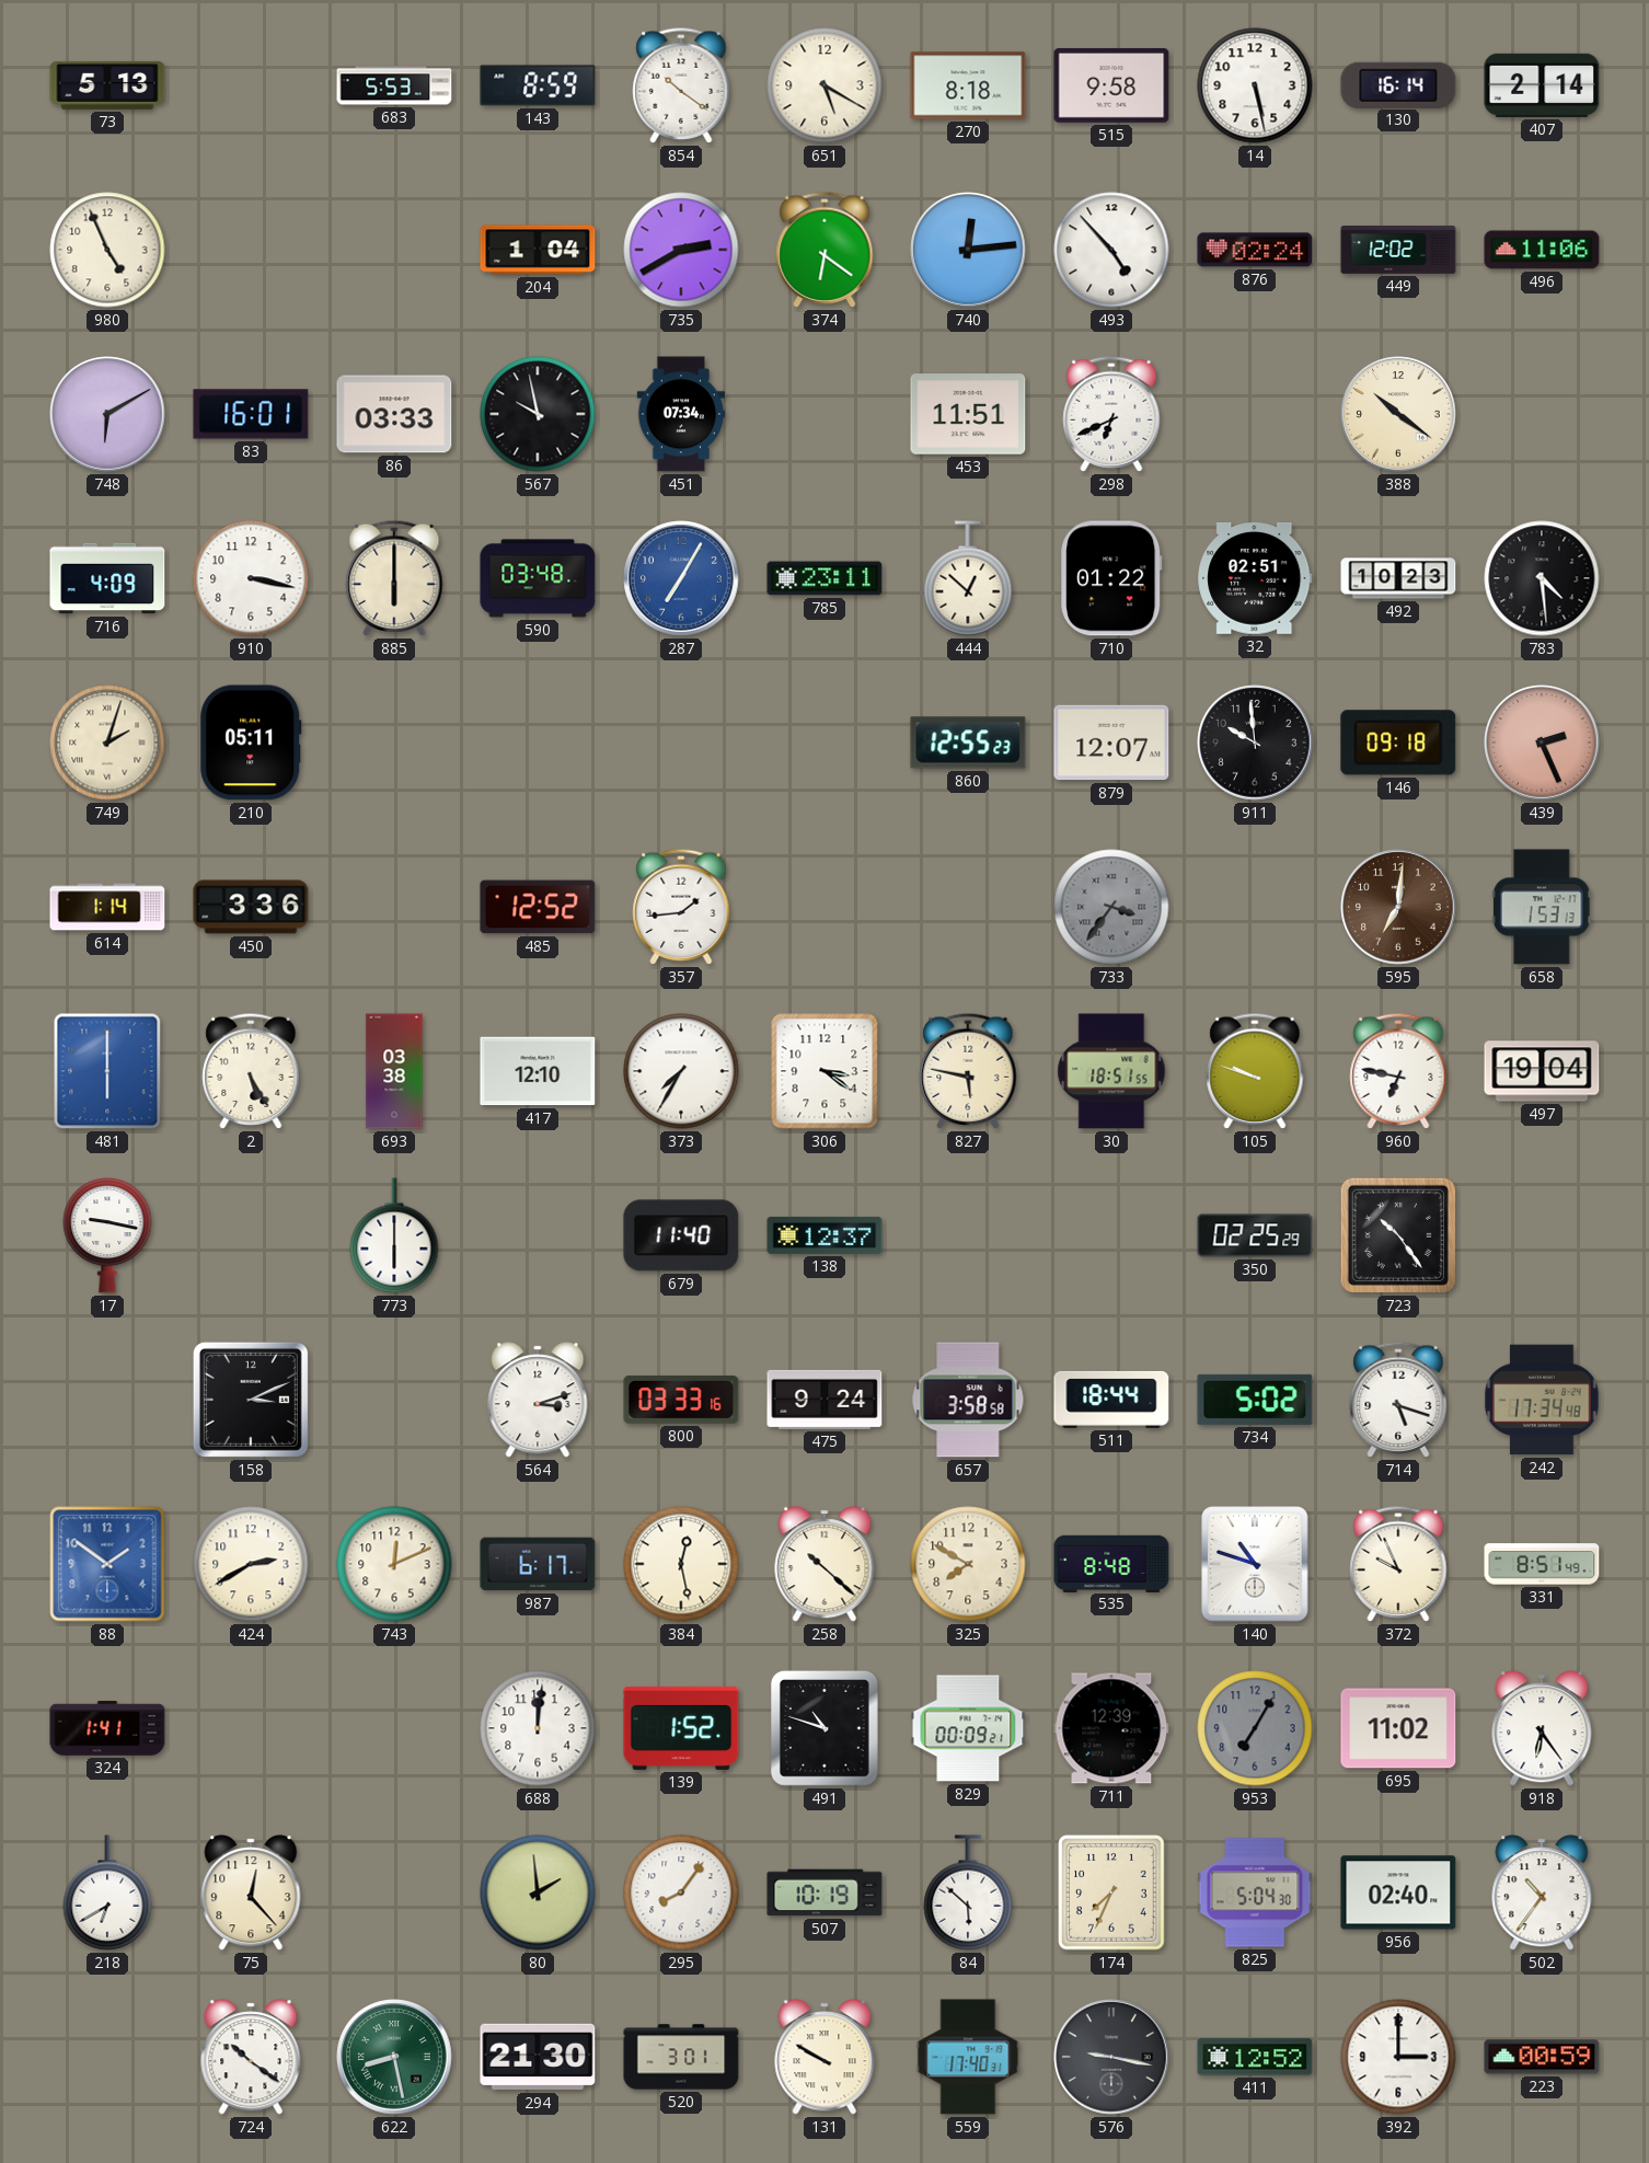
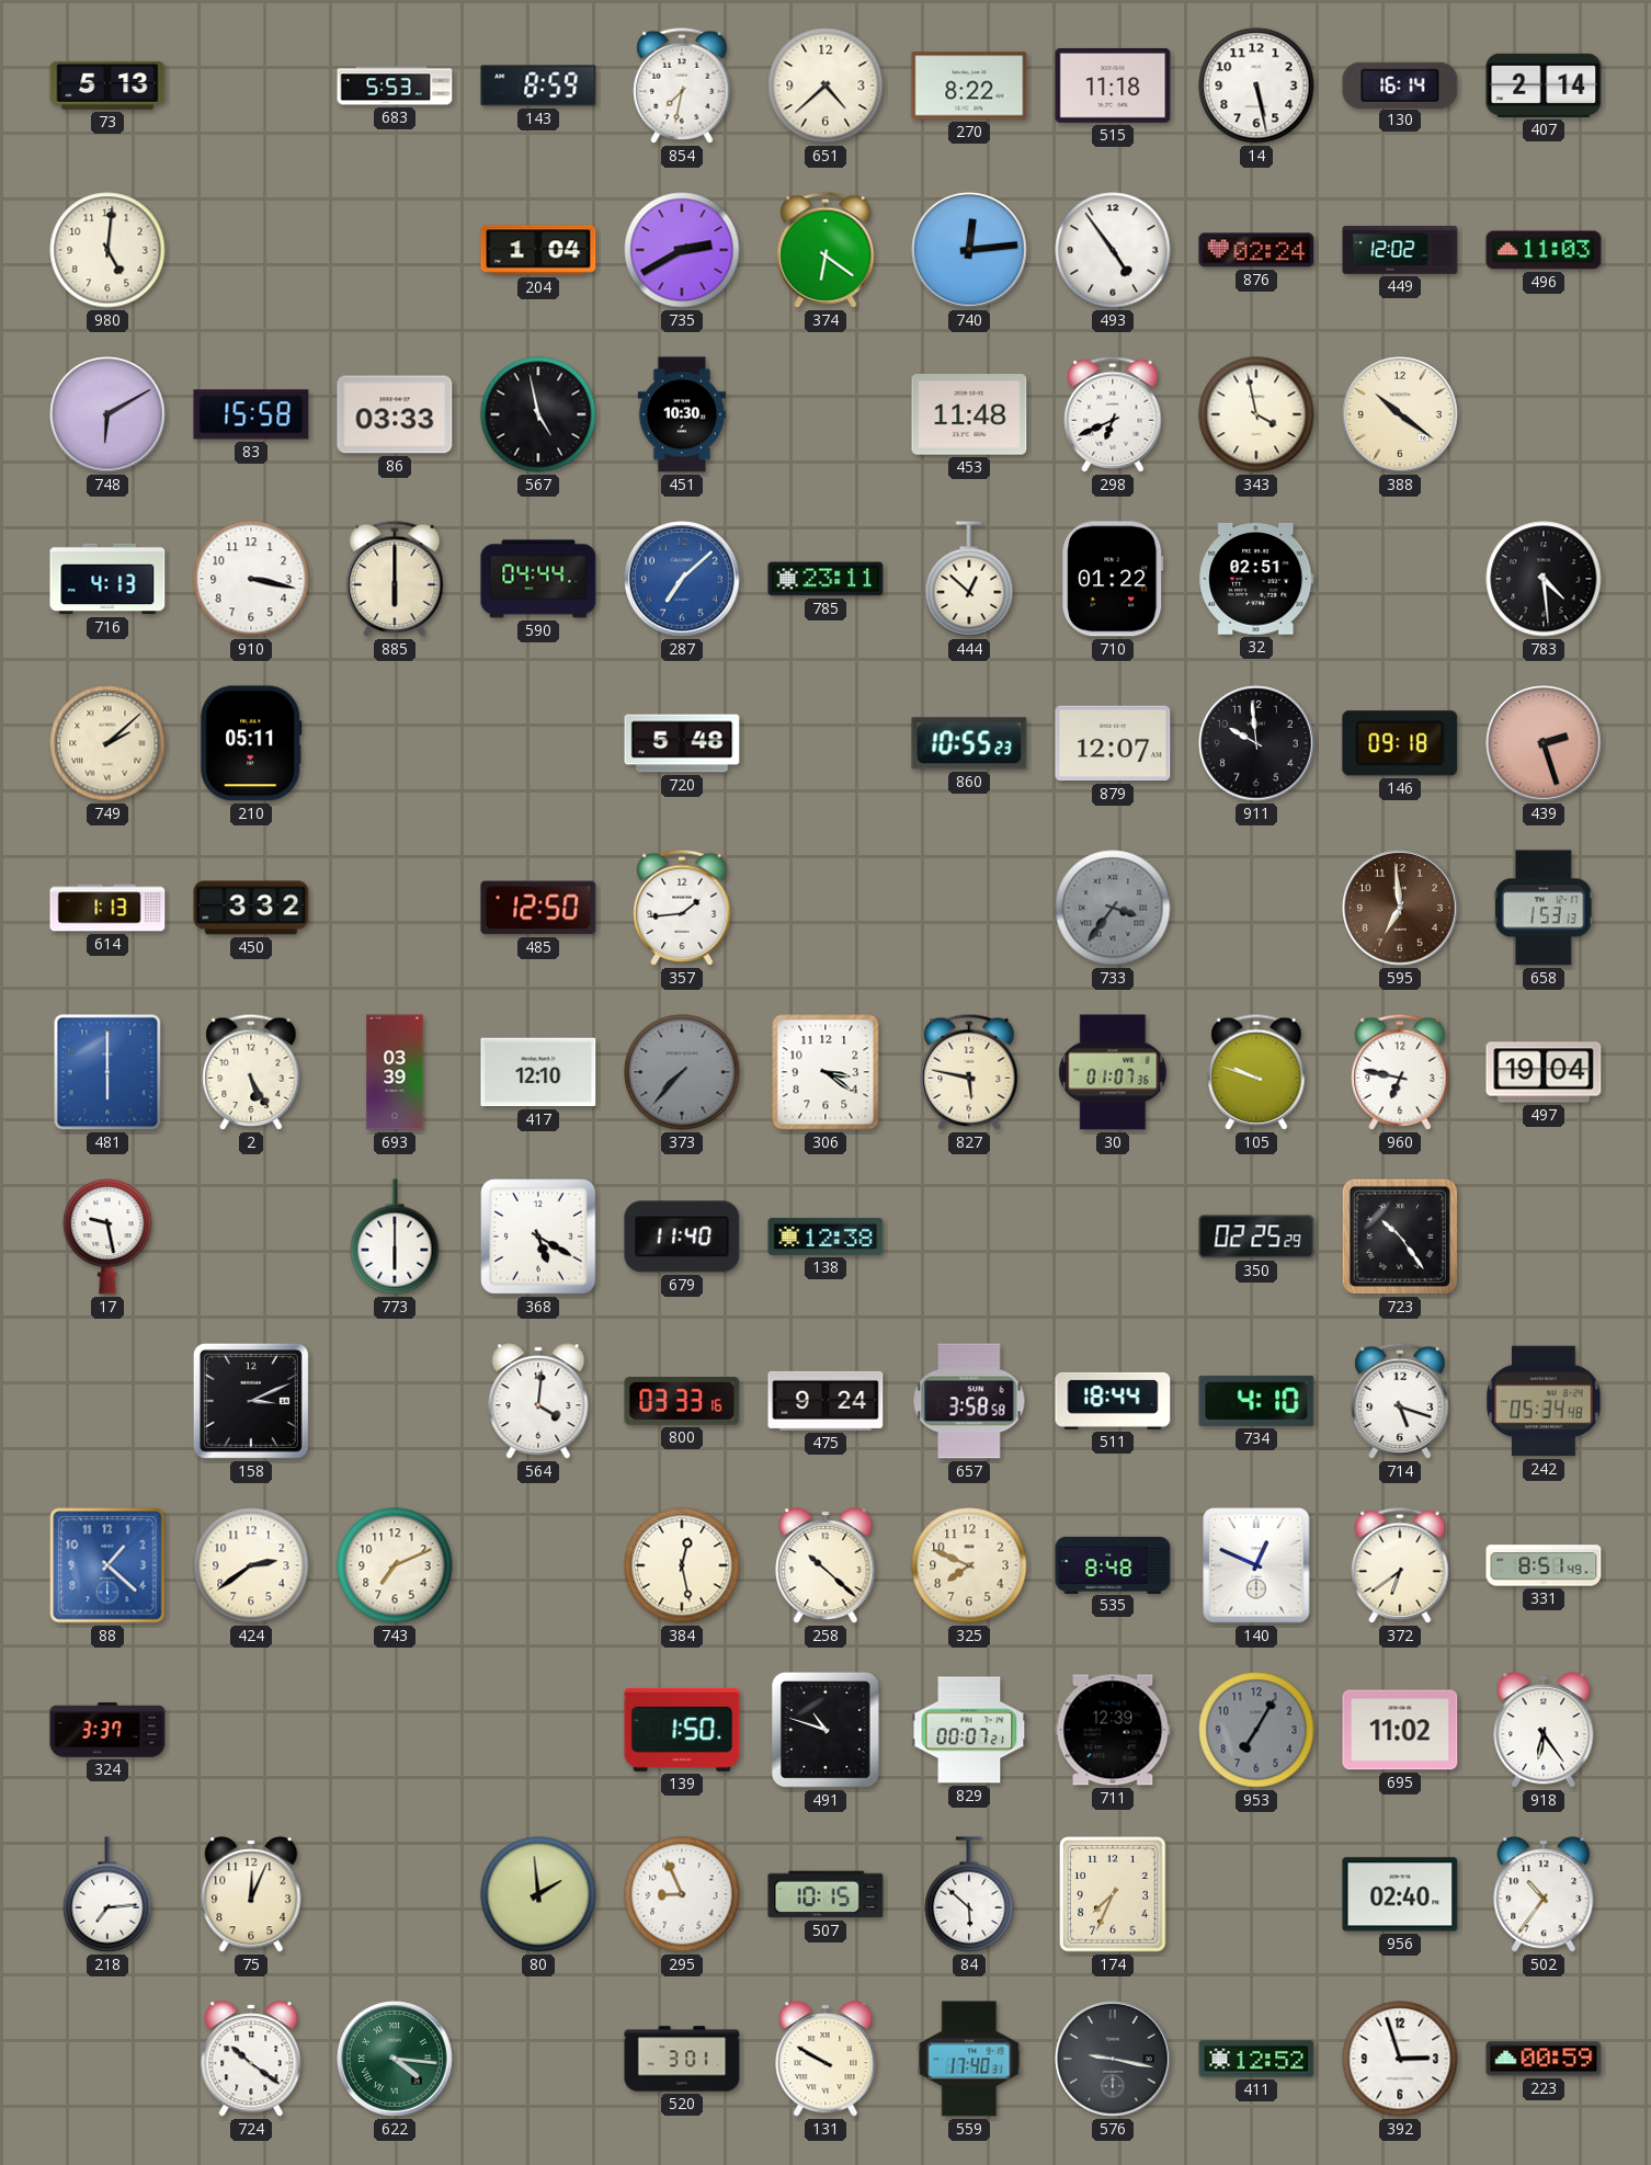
854: 10:21 -> 7:32 (682, 86)
651: 5:20 -> 4:38 (825, 86)
270: 8:18 -> 8:22 (969, 86)
515: 9:58 -> 11:18 (1113, 86)
980: 4:56 -> 5:01 (107, 250)
493: 4:53 -> 4:54 (1113, 250)
496: 11:06 -> 11:03 (1544, 250)
83: 16:01 -> 15:58 (251, 414)
567: 9:58 -> 4:58 (538, 414)
451: 07:34 -> 10:30 (681, 414)
453: 11:51 -> 11:48 (969, 414)
343: none -> 3:58 (1256, 414)
716: 4:09 -> 4:13 (107, 579)
590: 03:48 -> 04:44 (538, 579)
287: 7:05 -> 7:08 (682, 579)
492: 10:23 -> none (1398, 578)
749: 2:03 -> 2:08 (107, 743)
720: none -> 5:48 (682, 743)
860: 12:55 -> 10:55 (969, 743)
439: 2:26 -> 2:27 (1544, 743)
614: 1:14 -> 1:13 (107, 908)
450: 3:36 -> 3:32 (251, 908)
485: 12:52 -> 12:50 (538, 908)
595: 7:01 -> 6:59 (1400, 908)
693: 03:38 -> 03:39 (395, 1072)
373: 7:35 -> 7:37 (682, 1072)
373 dial: white -> grey (682, 1072)
30: 18:51 -> 01:07 (1113, 1072)
17: 9:17 -> 9:28 (107, 1237)
368: none -> 5:20 (538, 1237)
138: 12:37 -> 12:38 (825, 1237)
564: 3:12 -> 4:01 (538, 1401)
734: 5:02 -> 4:10 (1256, 1401)
242: 17:34 -> 05:34 (1544, 1401)
88: 1:51 -> 1:22 (107, 1565)
424: 2:40 -> 2:39 (251, 1565)
743: 12:11 -> 7:11 (395, 1565)
987: 6:17 -> none (538, 1564)
325: 7:50 -> 7:49 (969, 1565)
140: 10:48 -> 12:49 (1256, 1565)
372: 9:56 -> 6:39 (1400, 1565)
324: 1:41 -> 3:37 (107, 1730)
688: 12:01 -> none (538, 1728)
139: 1:52 -> 1:50 (682, 1730)
829: 00:09 -> 00:07 (969, 1730)
218: 6:40 -> 7:14 (107, 1894)
75: 12:23 -> 12:04 (251, 1894)
295: 8:06 -> 8:56 (682, 1894)
507: 10:19 -> 10:15 (825, 1894)
825: 5:04 -> none (1255, 1892)
622: 8:28 -> 4:16 (395, 2059)
294: 21:30 -> none (538, 2057)
392: 3:00 -> 2:57 (1400, 2059)
